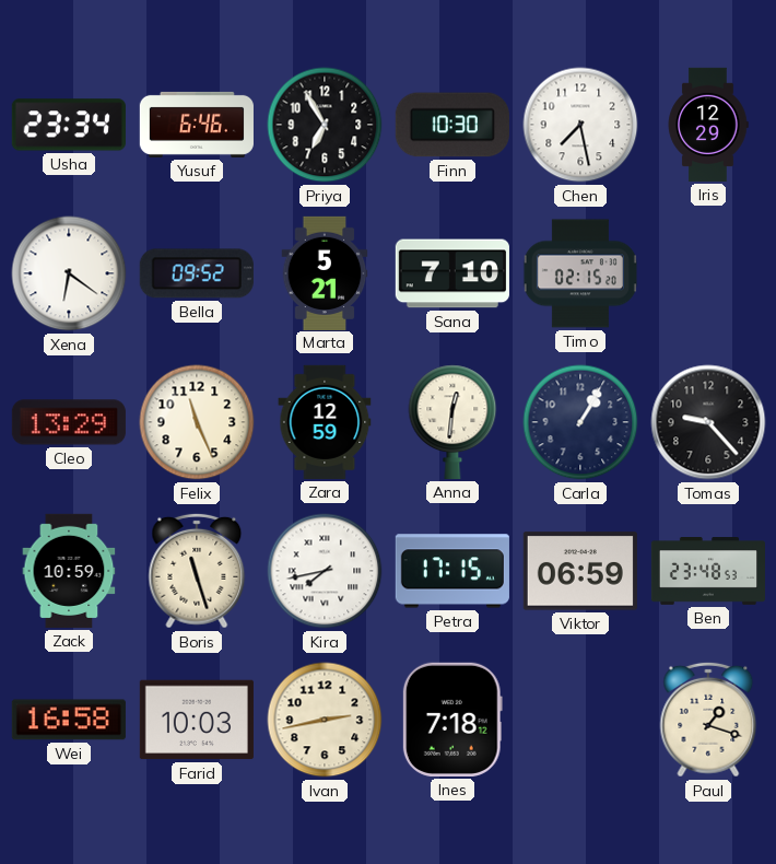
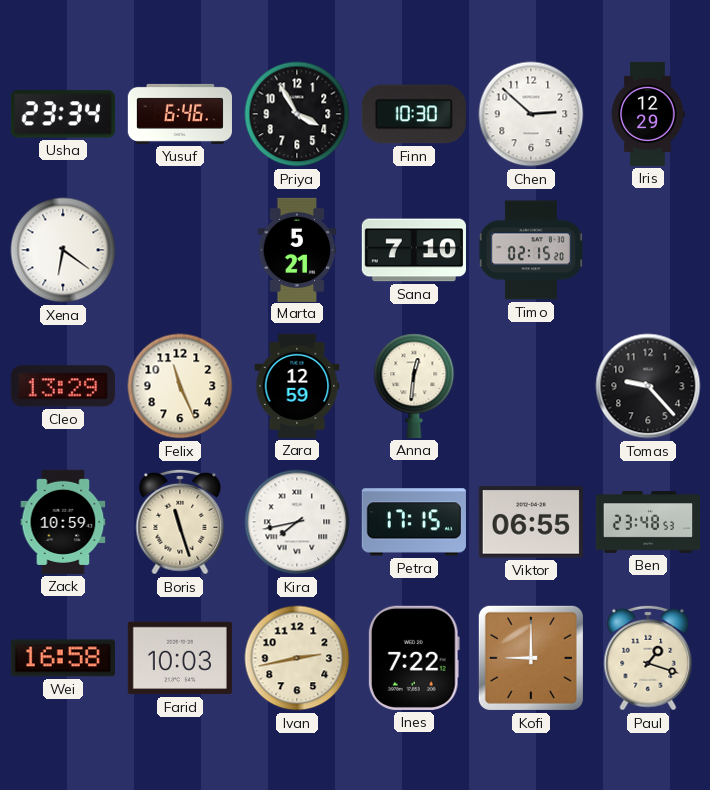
Priya: 6:55 -> 3:55 (297, 114)
Chen: 7:28 -> 2:52 (531, 114)
Bella: 09:52 -> none (197, 273)
Carla: 1:05 -> none (580, 422)
Viktor: 06:59 -> 06:55 (531, 522)
Ines: 7:18 -> 7:22 (414, 658)
Kofi: none -> 9:00 (531, 658)
